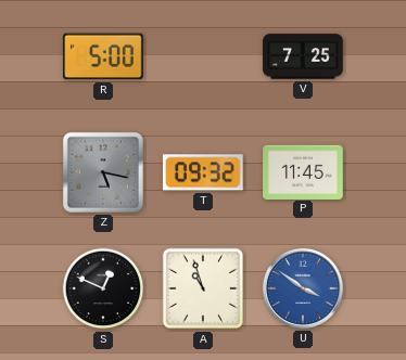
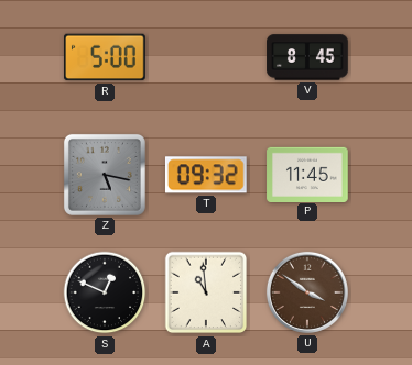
V: 7:25 -> 8:45 (307, 57)
A: 10:57 -> 10:59 (206, 292)
U dial: blue -> brown (307, 292)
